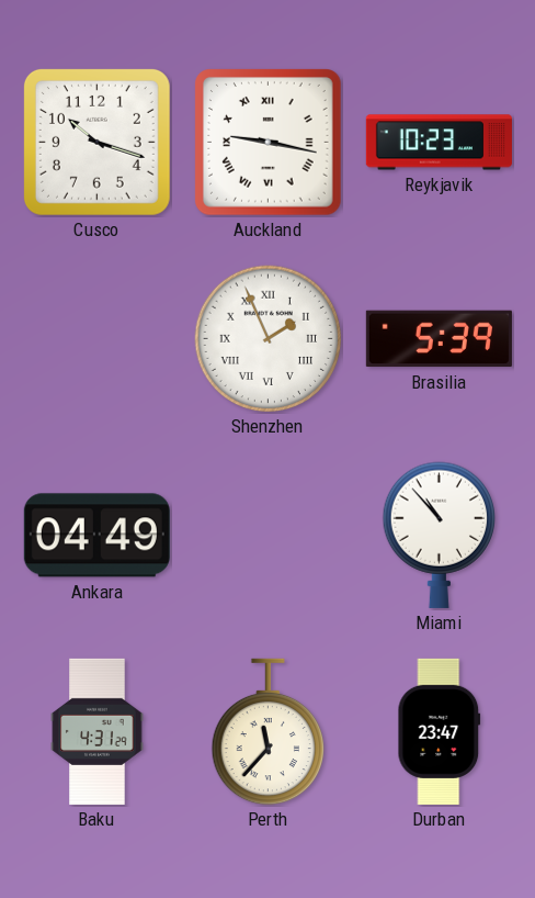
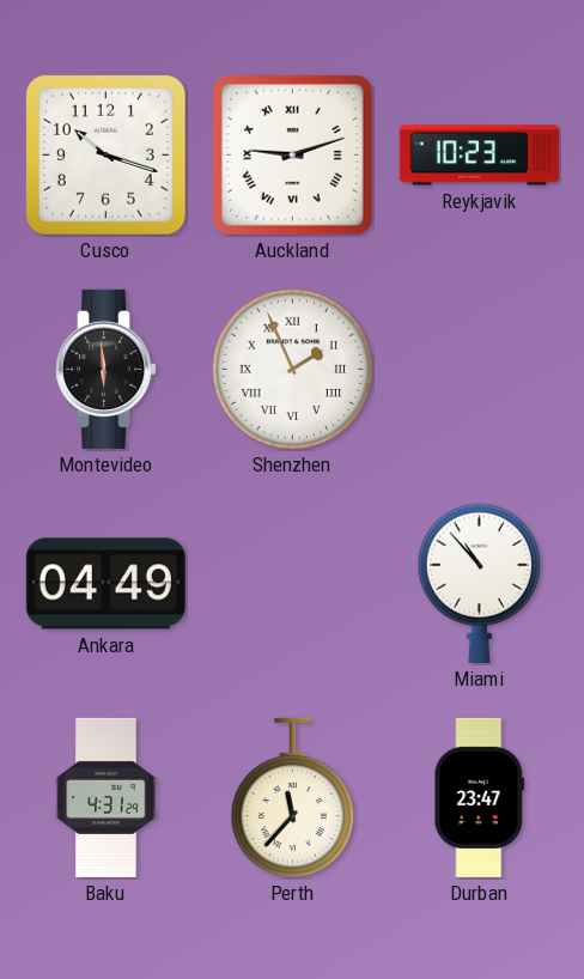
Auckland: 9:17 -> 9:12 (293, 156)
Montevideo: none -> 5:59 (107, 369)
Brasilia: 5:39 -> none (439, 339)
